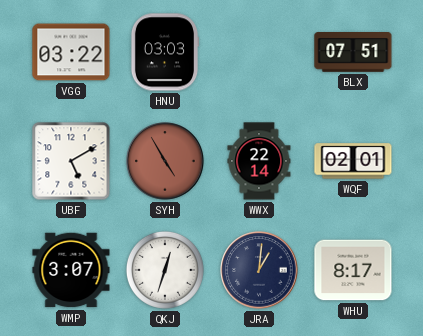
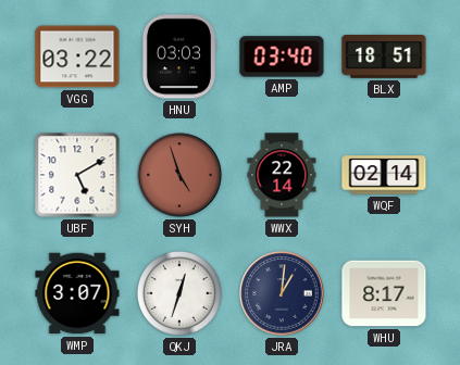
AMP: none -> 03:40 (282, 56)
BLX: 07:51 -> 18:51 (384, 58)
SYH: 4:55 -> 4:57 (179, 175)
WQF: 02:01 -> 02:14 (384, 175)
